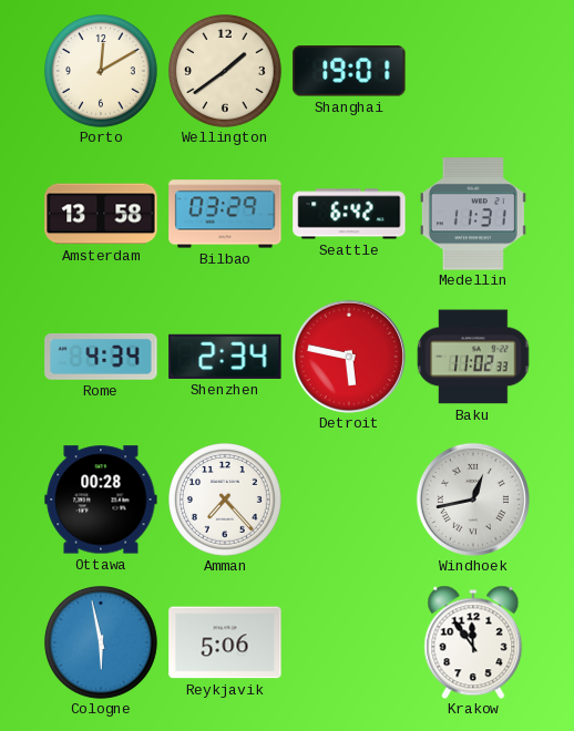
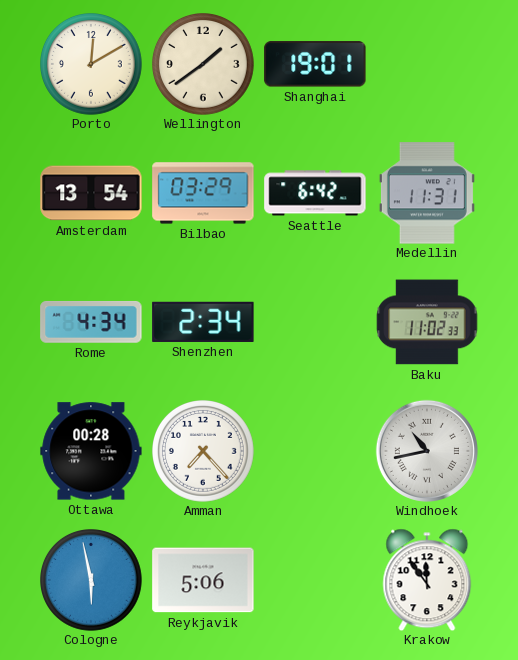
Amsterdam: 13:58 -> 13:54 (91, 193)
Detroit: 5:47 -> none (349, 357)
Windhoek: 12:43 -> 10:43 (427, 451)
